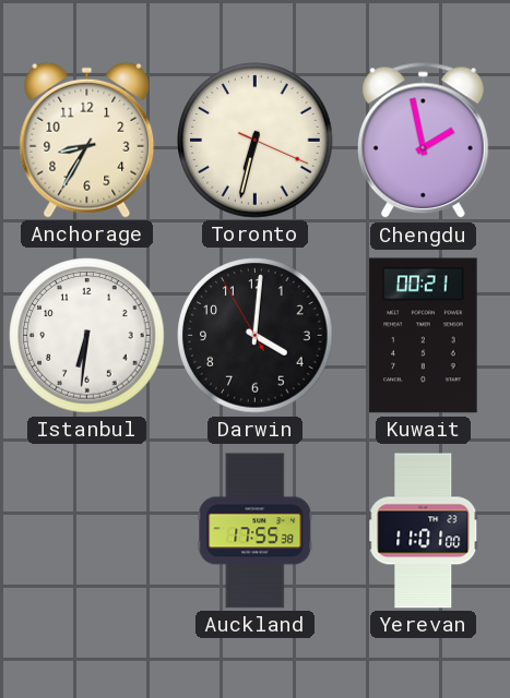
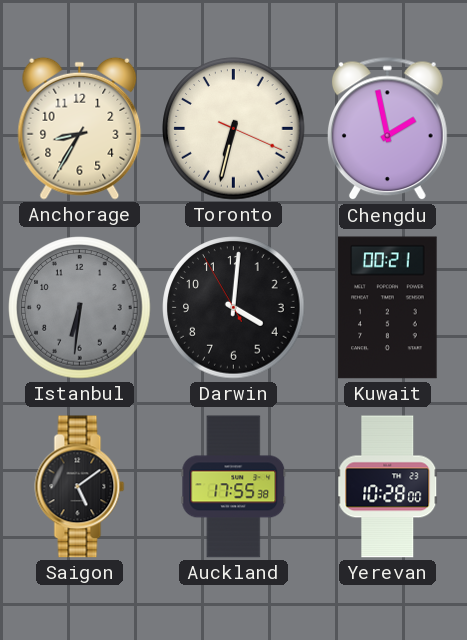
Istanbul dial: white -> grey (80, 308)
Saigon: none -> 5:09 (80, 487)
Yerevan: 11:01 -> 10:28 (388, 487)
